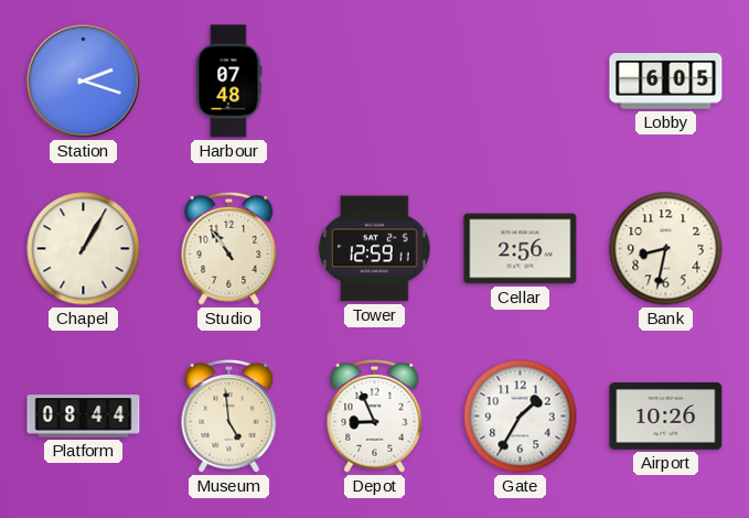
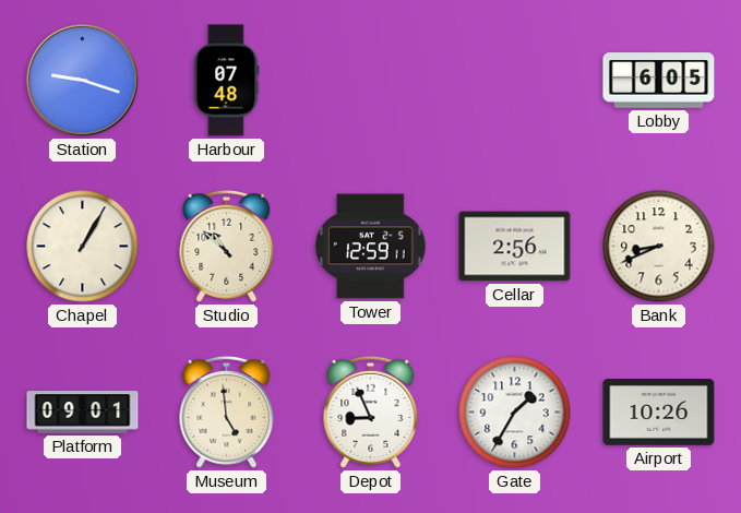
Station: 2:18 -> 9:18 (83, 81)
Studio: 10:54 -> 10:52 (227, 246)
Bank: 8:32 -> 8:41 (659, 247)
Platform: 08:44 -> 09:01 (83, 413)
